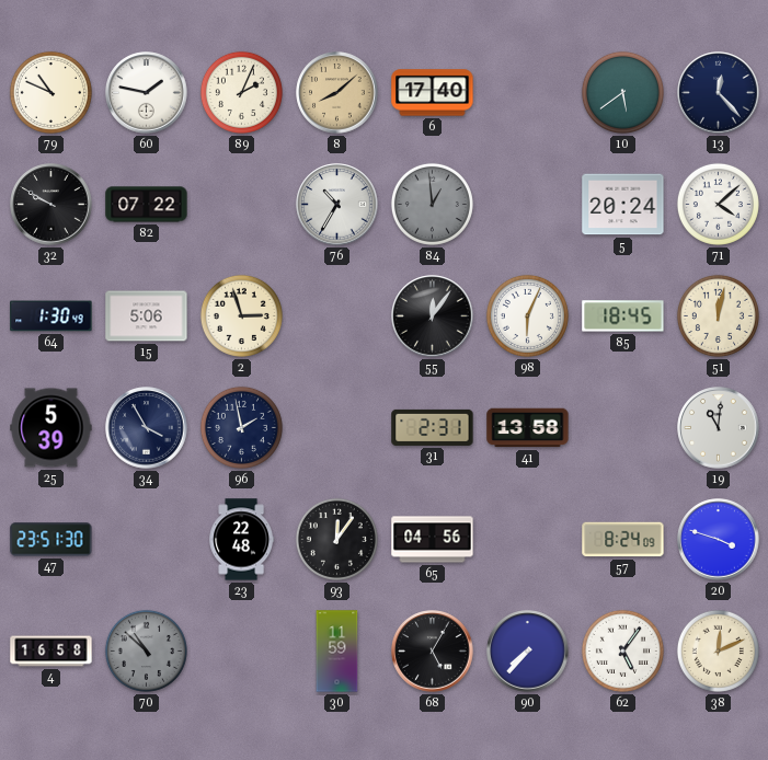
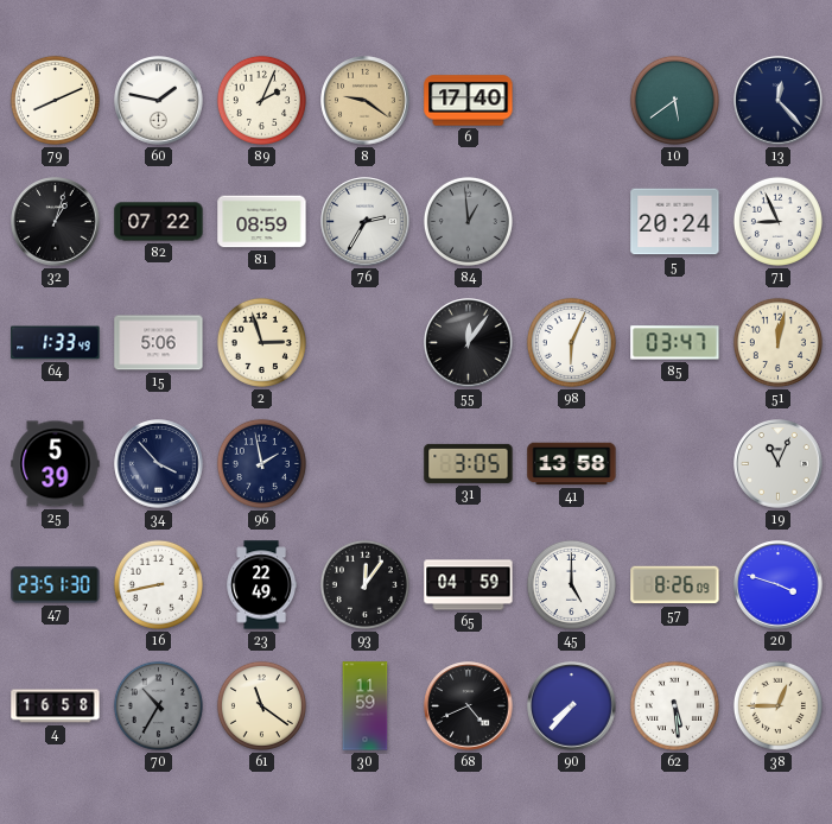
79: 10:49 -> 8:11 (55, 100)
8: 8:08 -> 9:21 (366, 101)
32: 9:50 -> 1:03 (56, 222)
81: none -> 08:59 (262, 222)
76: 10:35 -> 2:35 (366, 222)
71: 4:08 -> 8:56 (777, 221)
64: 1:30 -> 1:33 (56, 343)
85: 18:45 -> 03:47 (675, 343)
34: 3:55 -> 3:53 (159, 464)
31: 2:31 -> 3:05 (469, 463)
19: 11:01 -> 11:04 (779, 464)
16: none -> 8:43 (158, 584)
23: 22:48 -> 22:49 (261, 585)
65: 04:56 -> 04:59 (469, 585)
45: none -> 5:00 (571, 584)
57: 8:24 -> 8:26 (675, 585)
70: 10:52 -> 10:35 (158, 705)
61: none -> 11:21 (261, 705)
68: 5:05 -> 4:41 (469, 706)
62: 5:06 -> 5:29 (674, 705)
38: 12:11 -> 12:45 (777, 705)
